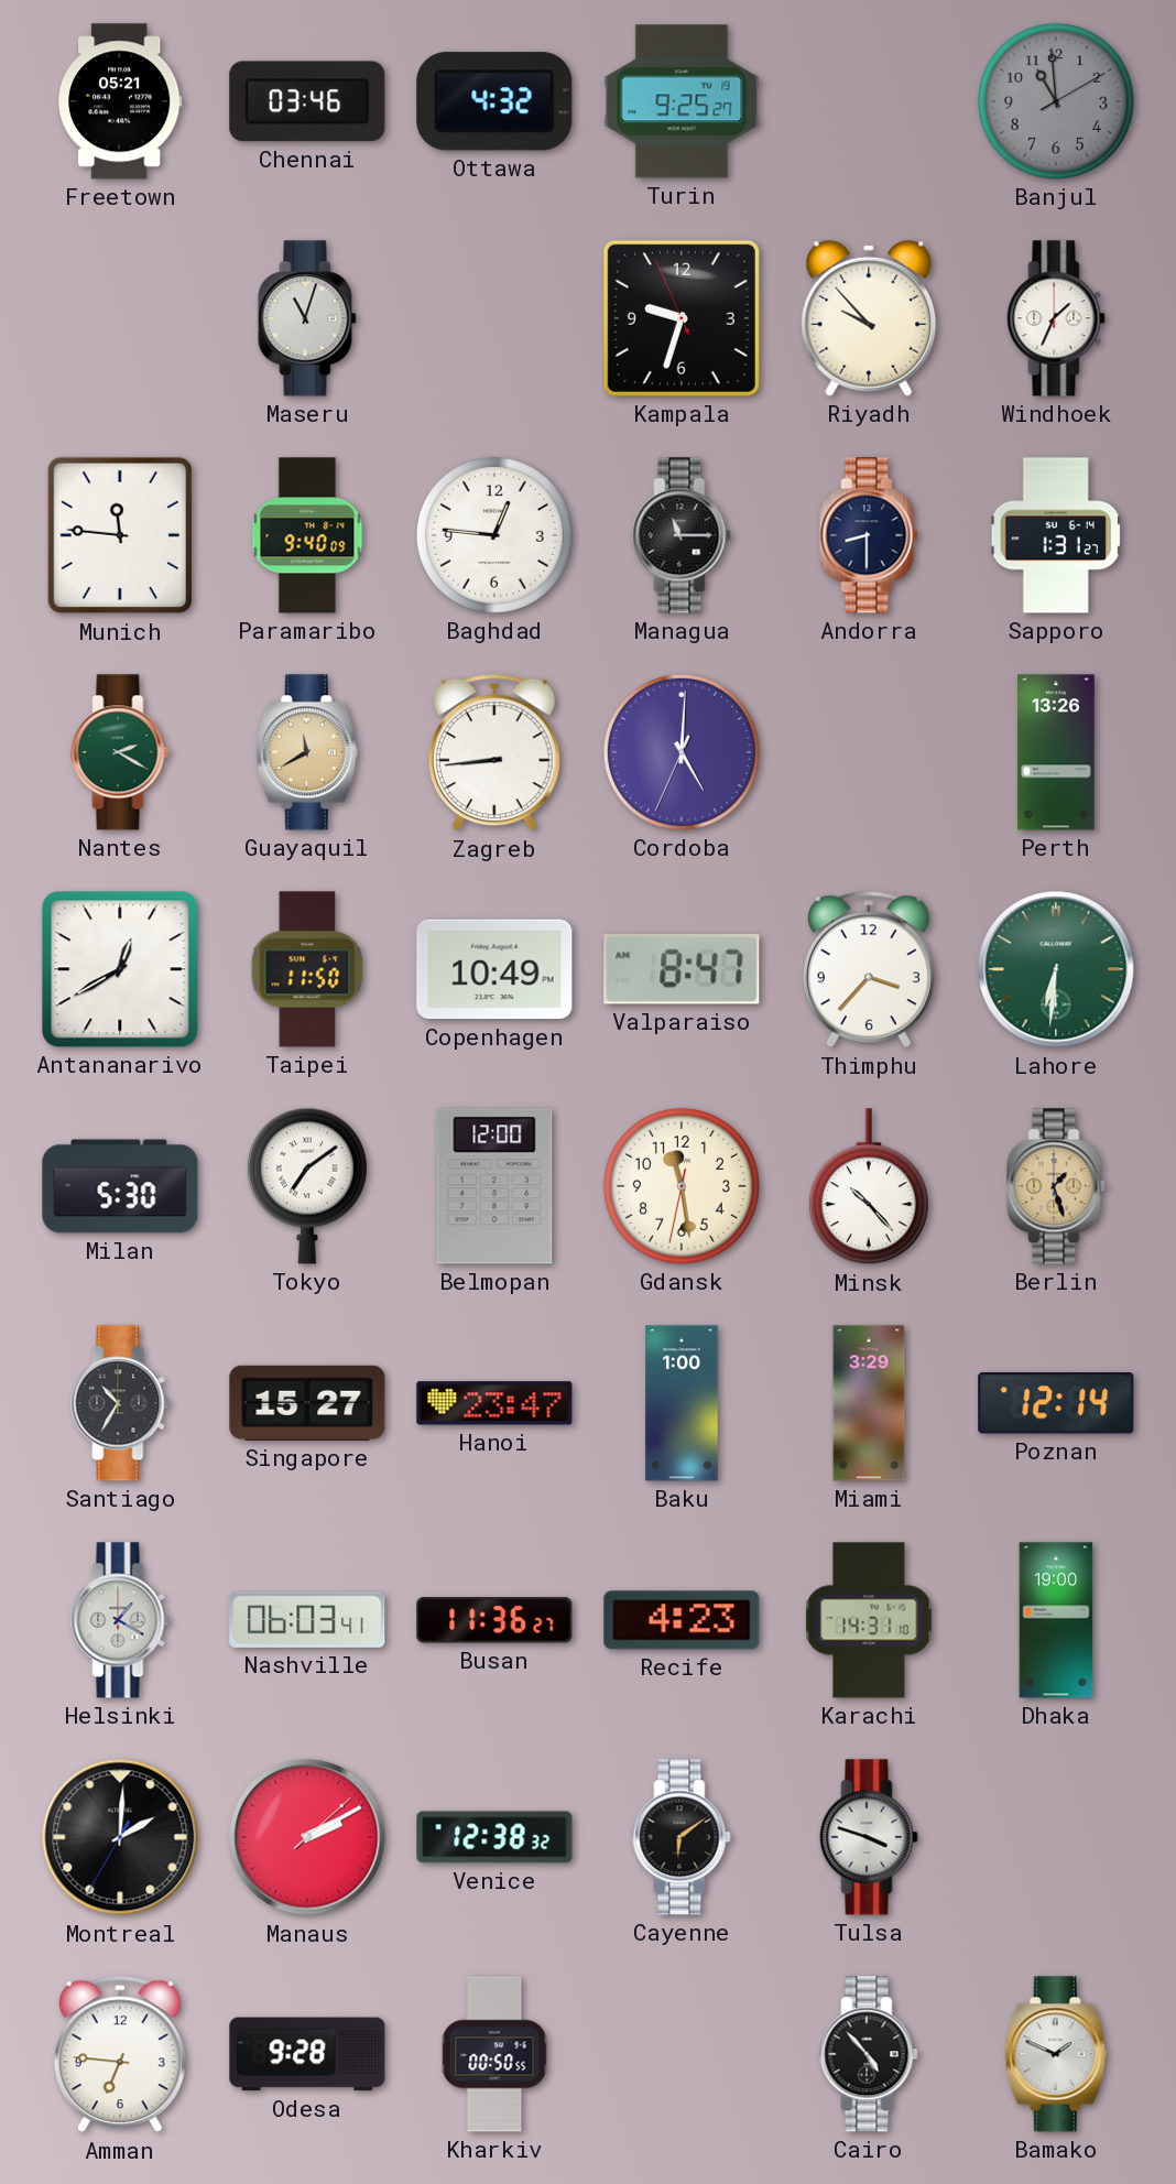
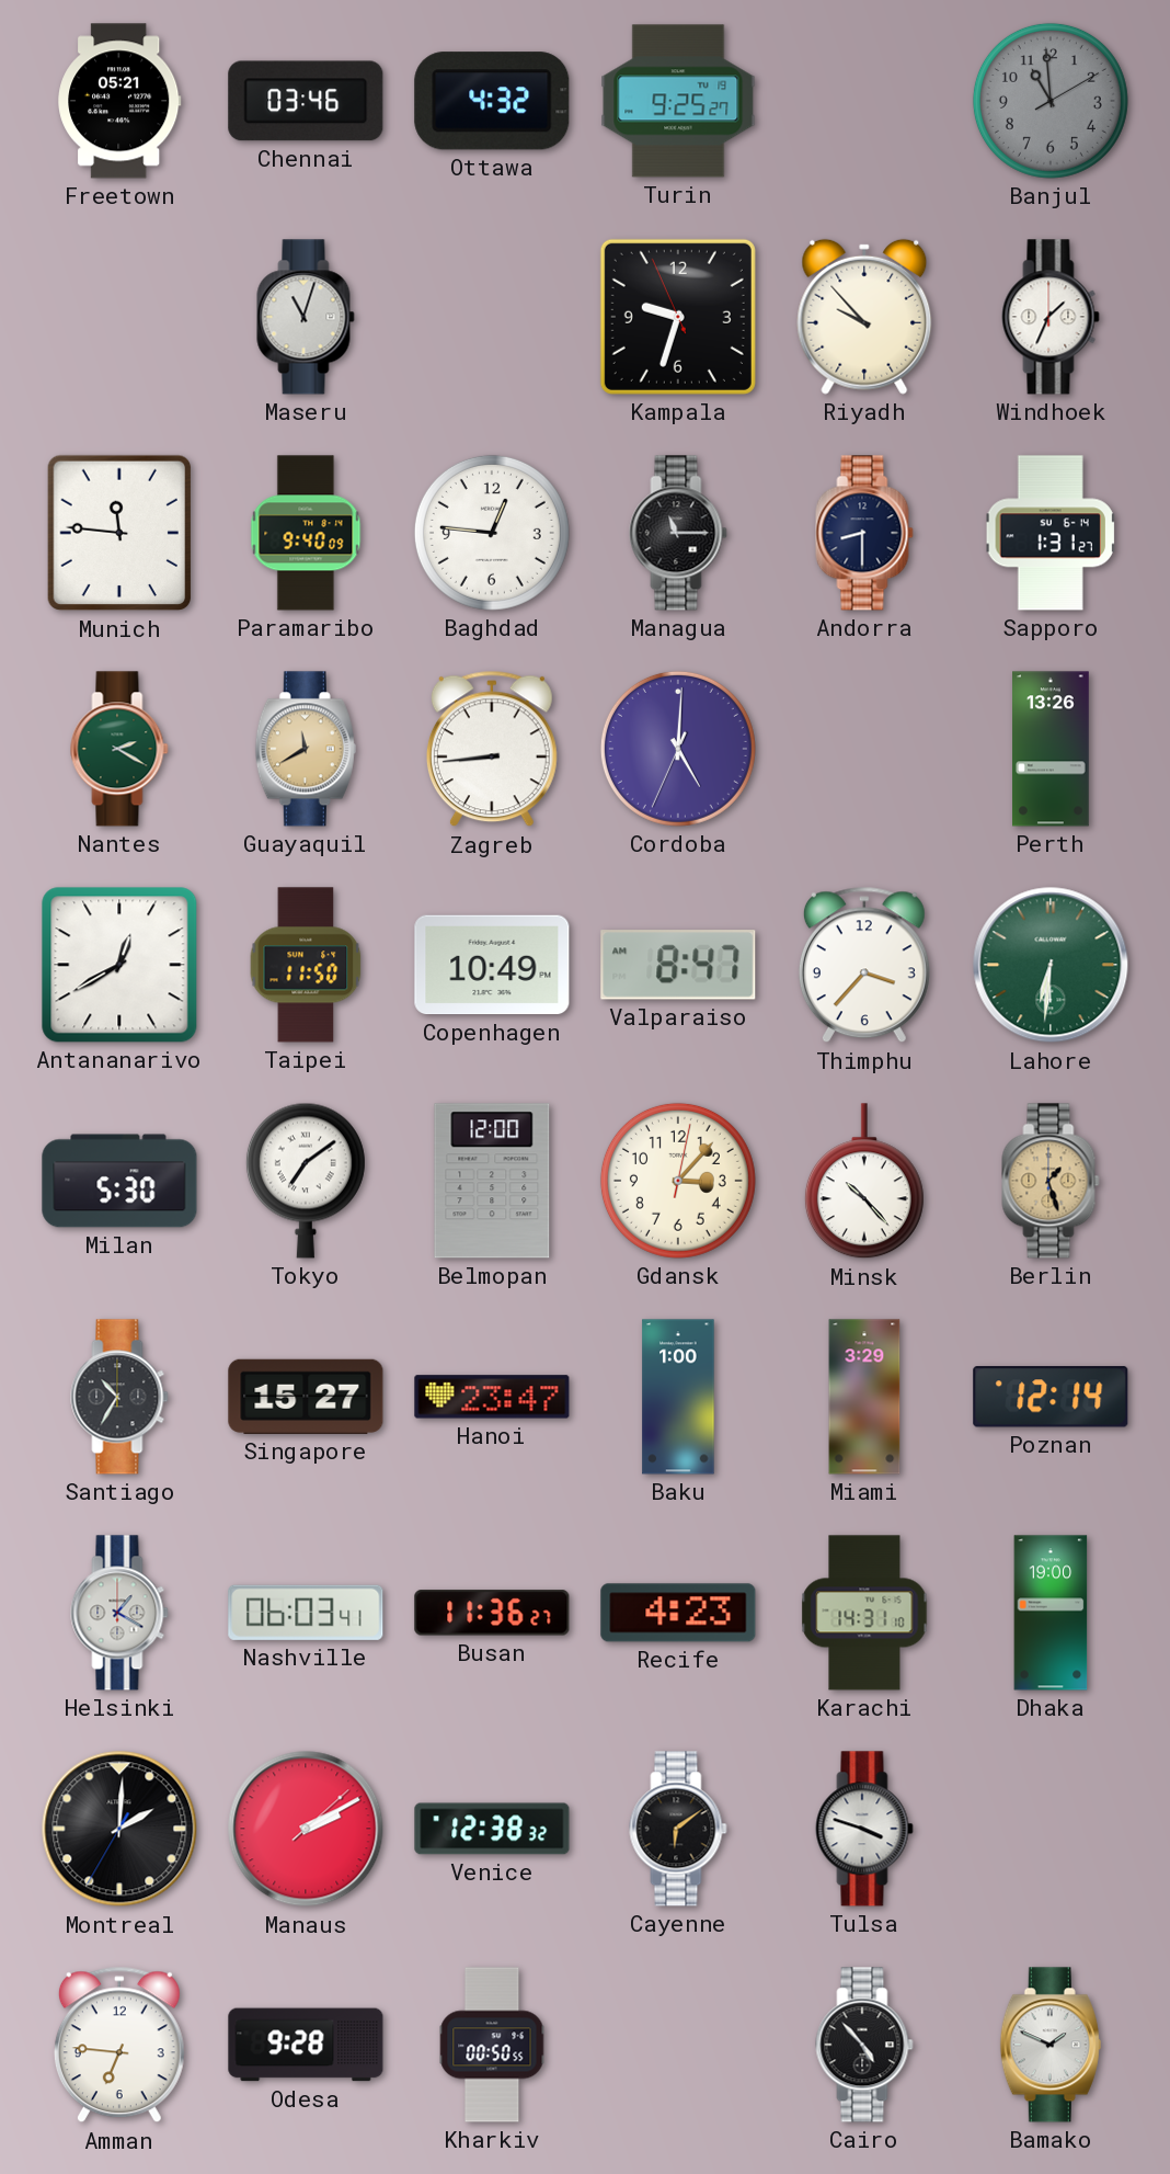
Gdansk: 11:28 -> 3:07 (678, 1181)
